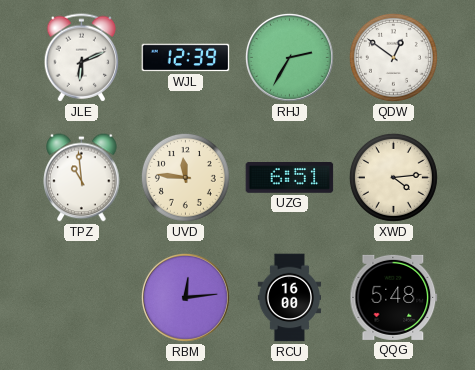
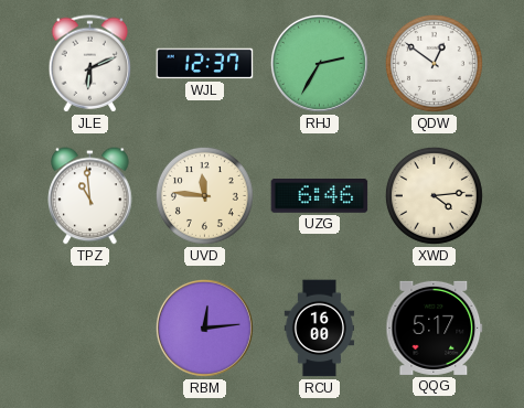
WJL: 12:39 -> 12:37 (205, 64)
UZG: 6:51 -> 6:46 (320, 196)
QQG: 5:48 -> 5:17 (435, 328)
